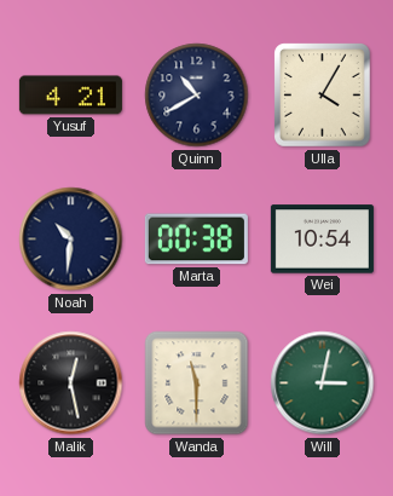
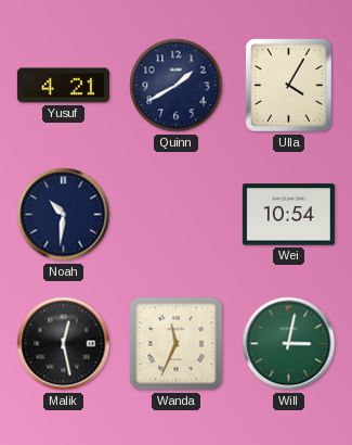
Quinn: 10:40 -> 1:40 (177, 86)
Marta: 00:38 -> none (196, 240)
Wanda: 11:30 -> 11:34 (177, 344)
